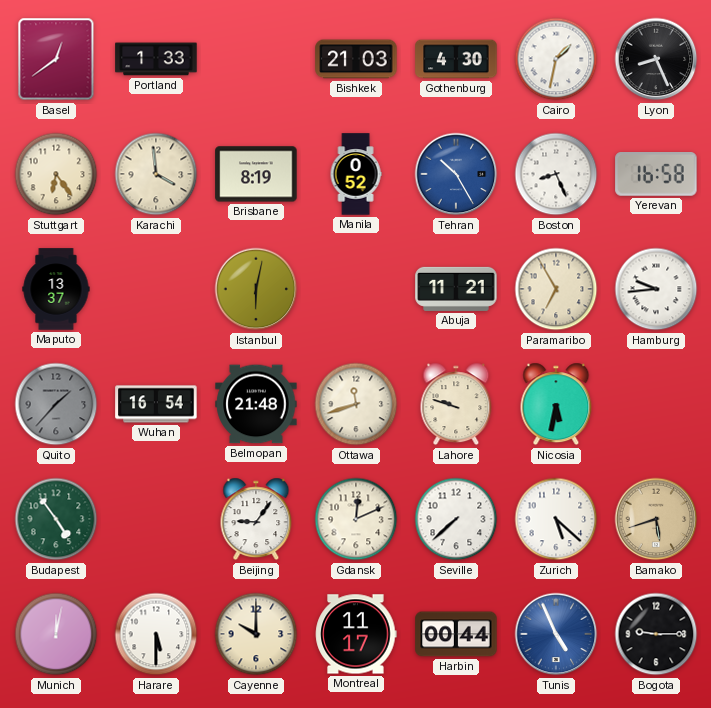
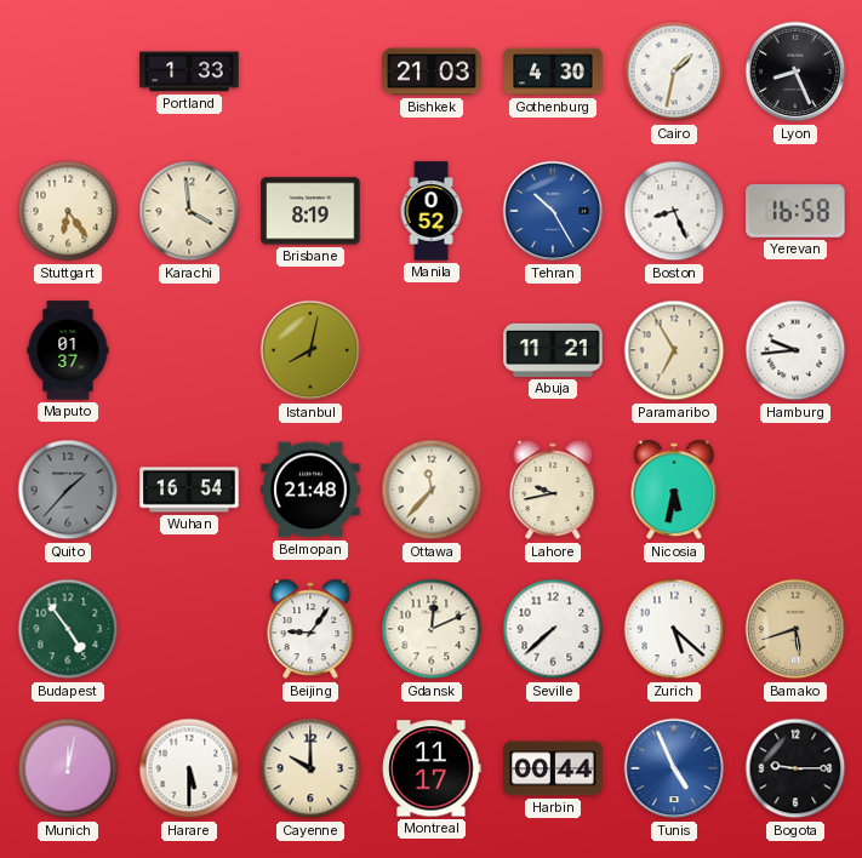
Basel: 12:39 -> none (56, 59)
Maputo: 13:37 -> 01:37 (68, 350)
Istanbul: 6:02 -> 8:02 (310, 350)
Ottawa: 11:42 -> 11:37 (432, 490)
Lahore: 9:48 -> 9:43 (553, 490)
